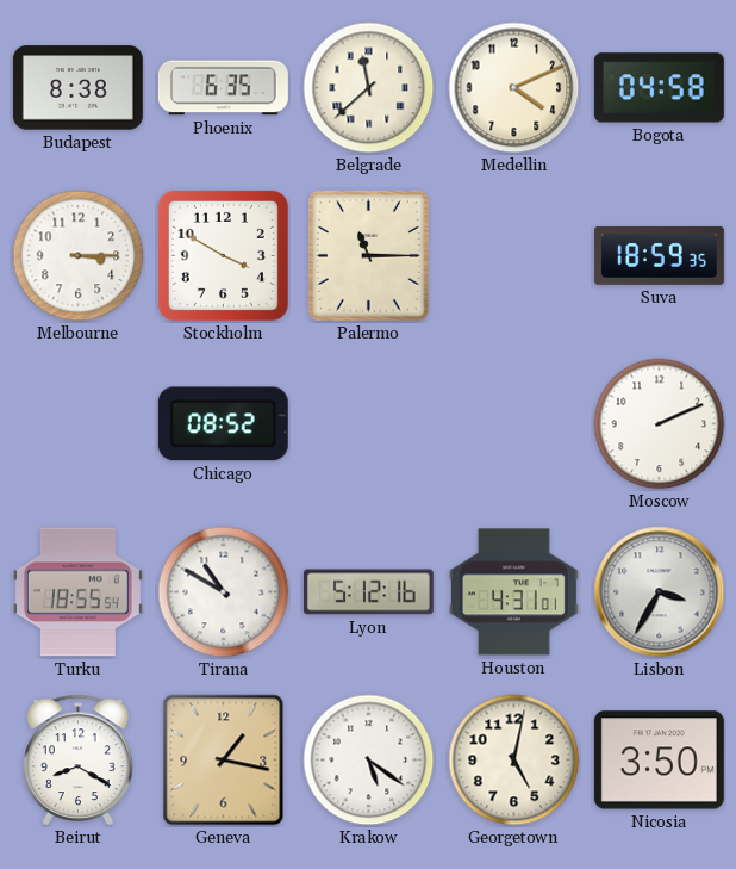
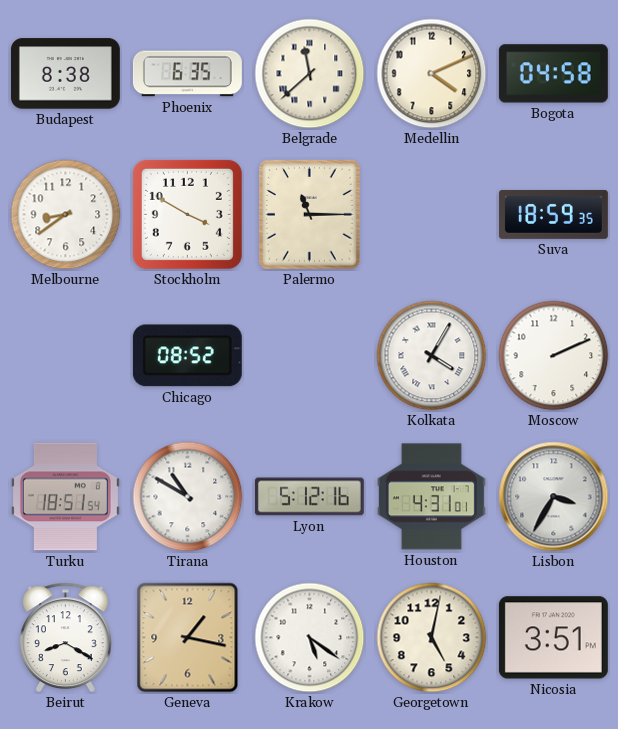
Melbourne: 3:15 -> 8:39 (66, 215)
Kolkata: none -> 4:05 (432, 356)
Turku: 18:55 -> 18:51 (65, 497)
Nicosia: 3:50 -> 3:51 (553, 638)
